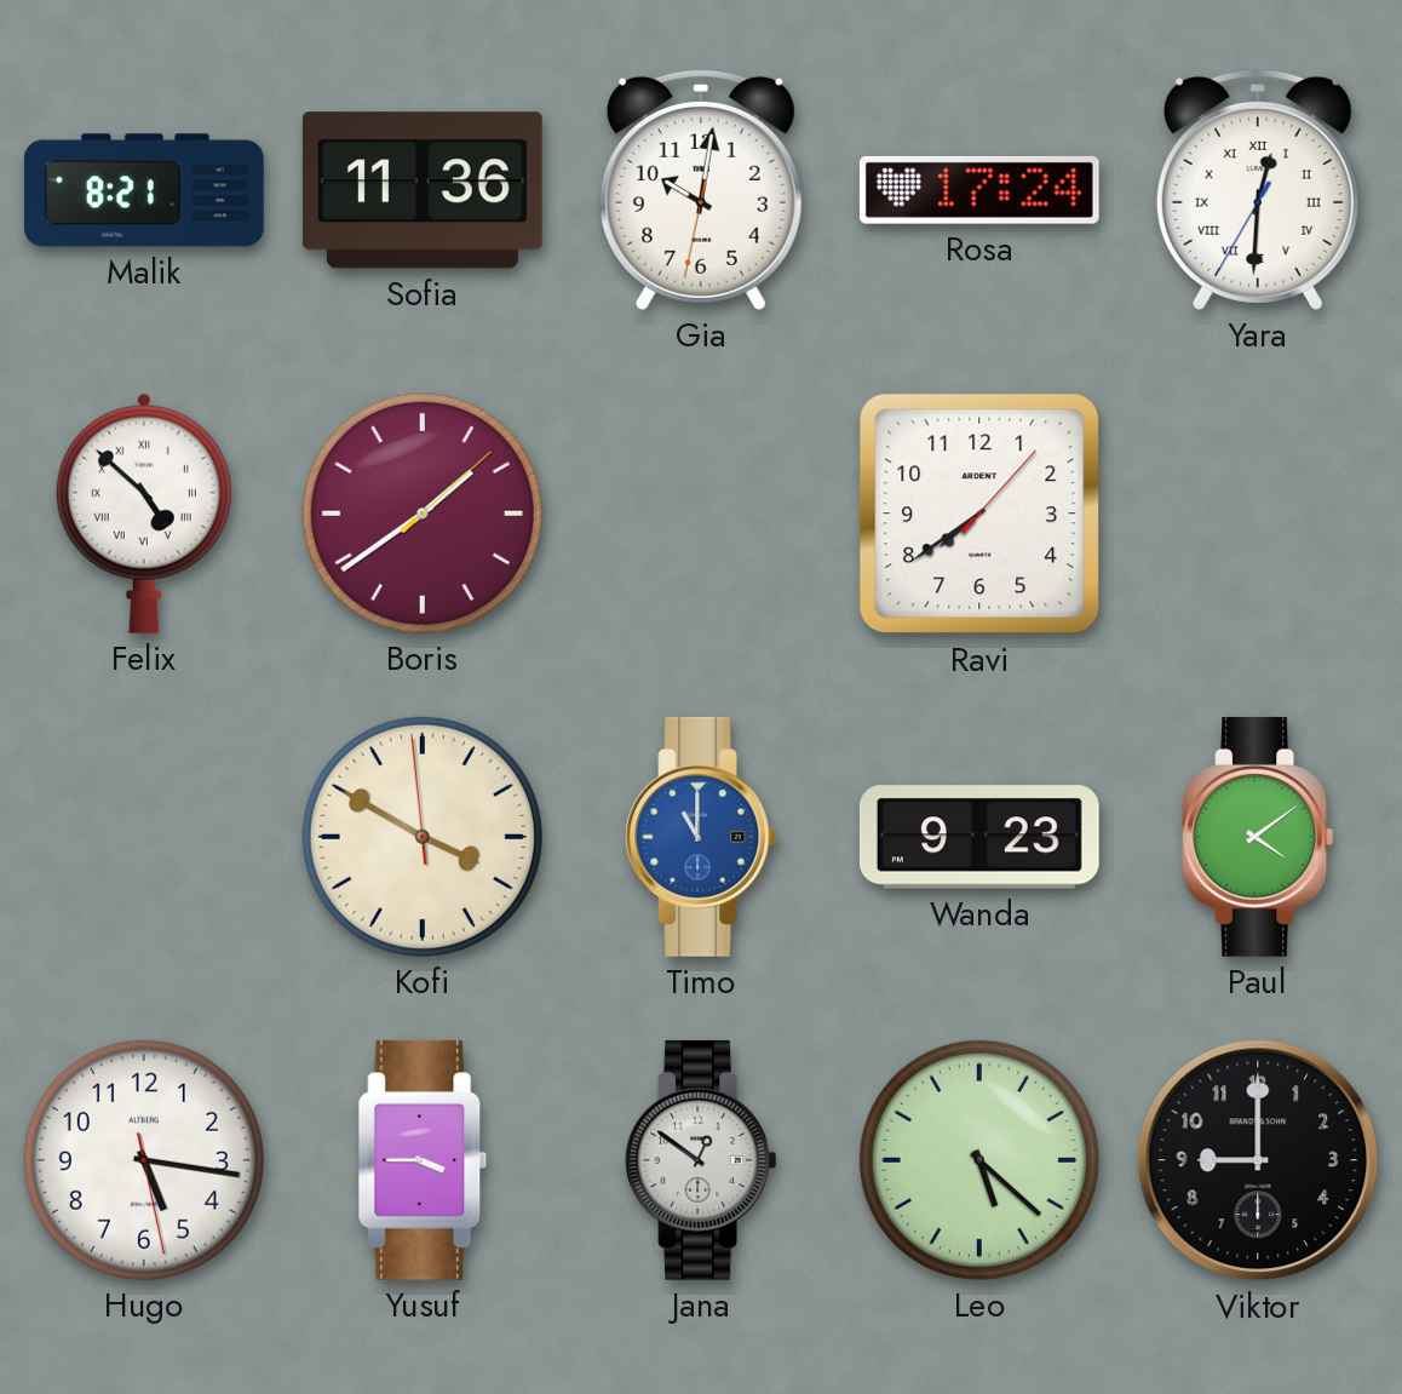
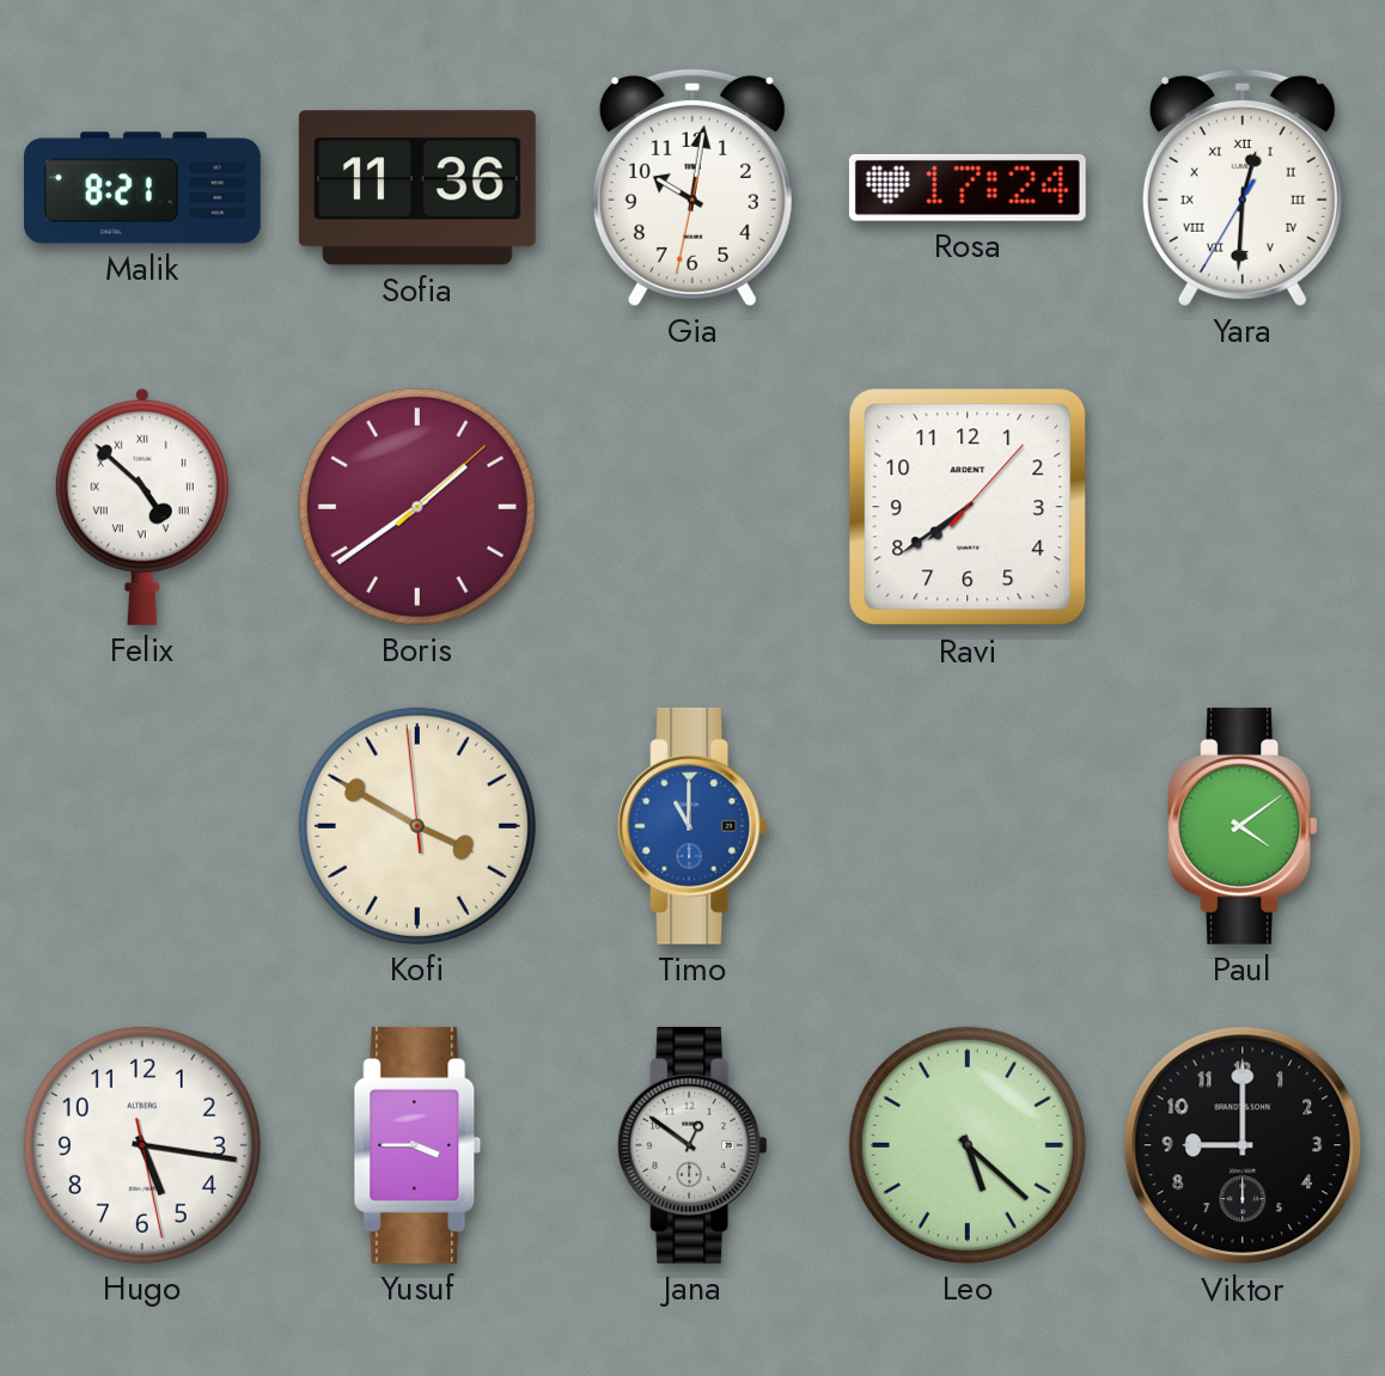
Wanda: 9:23 -> none (979, 837)
